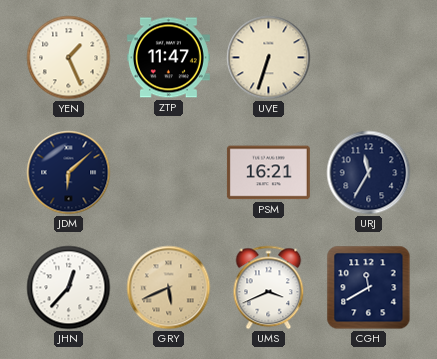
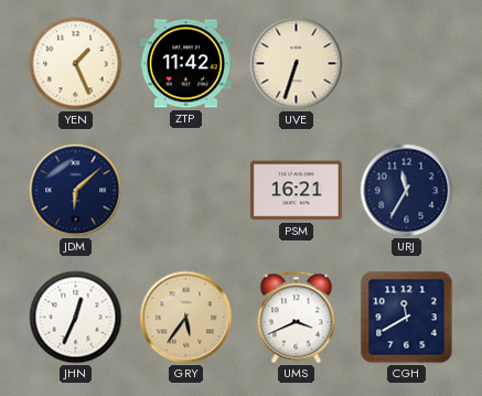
ZTP: 11:47 -> 11:42 (185, 64)
JHN: 12:37 -> 12:34 (76, 318)
GRY: 5:41 -> 5:36 (186, 318)
